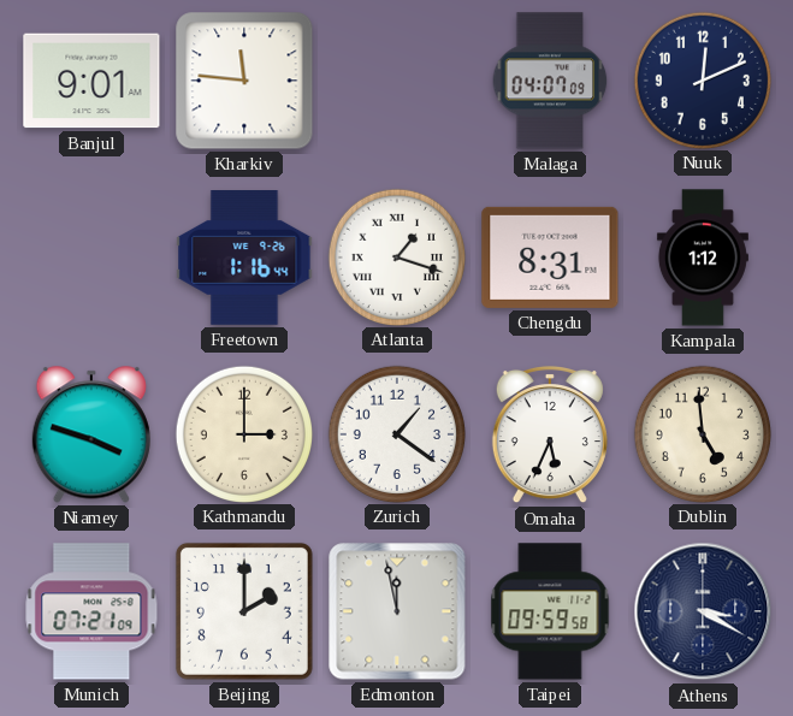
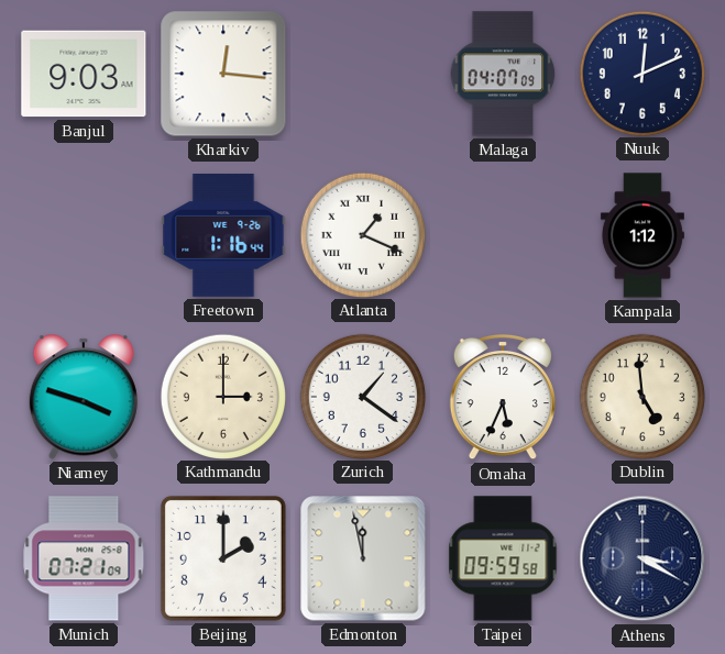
Banjul: 9:01 -> 9:03 (84, 74)
Kharkiv: 11:46 -> 12:16 (223, 74)
Atlanta: 1:18 -> 1:19 (362, 234)
Chengdu: 8:31 -> none (550, 258)
